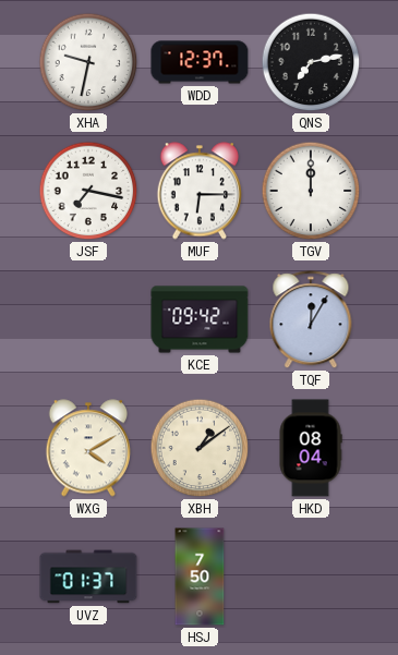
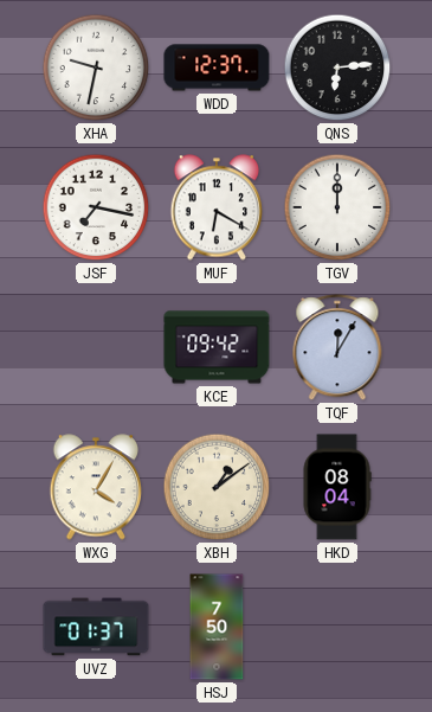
QNS: 7:13 -> 6:14 (337, 68)
MUF: 6:15 -> 6:20 (215, 207)
WXG: 4:10 -> 4:05 (95, 487)
